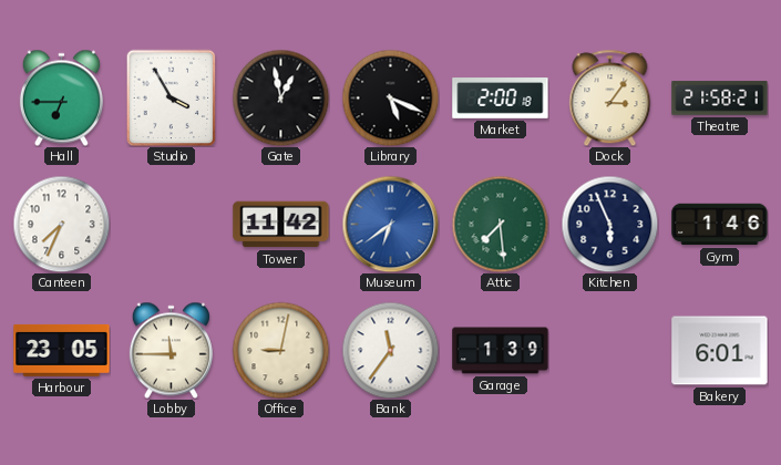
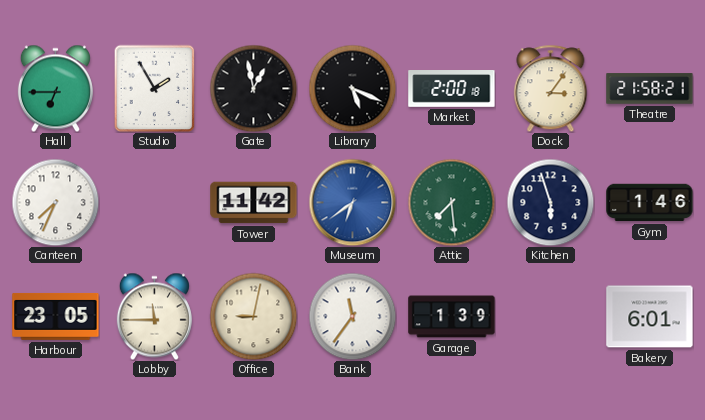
Studio: 3:55 -> 1:55 (155, 88)
Kitchen: 5:56 -> 5:57 (550, 202)
